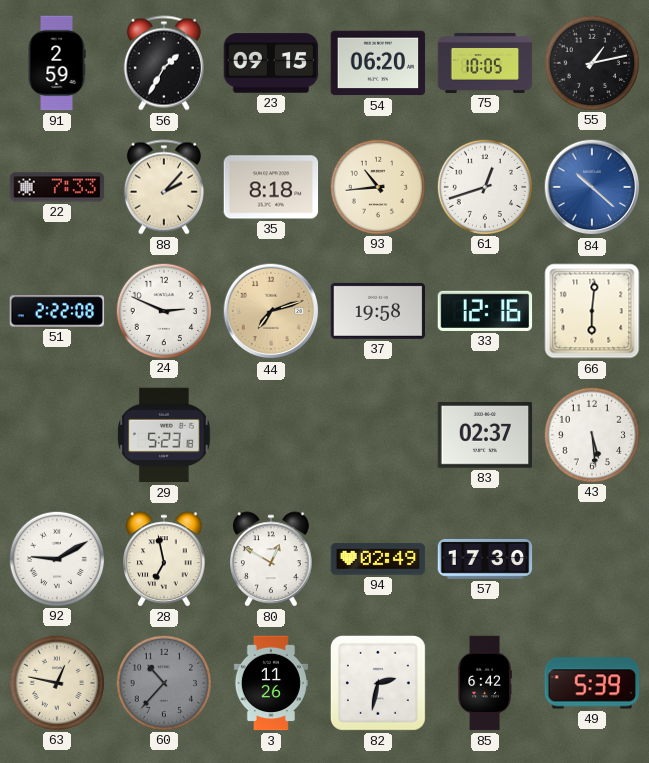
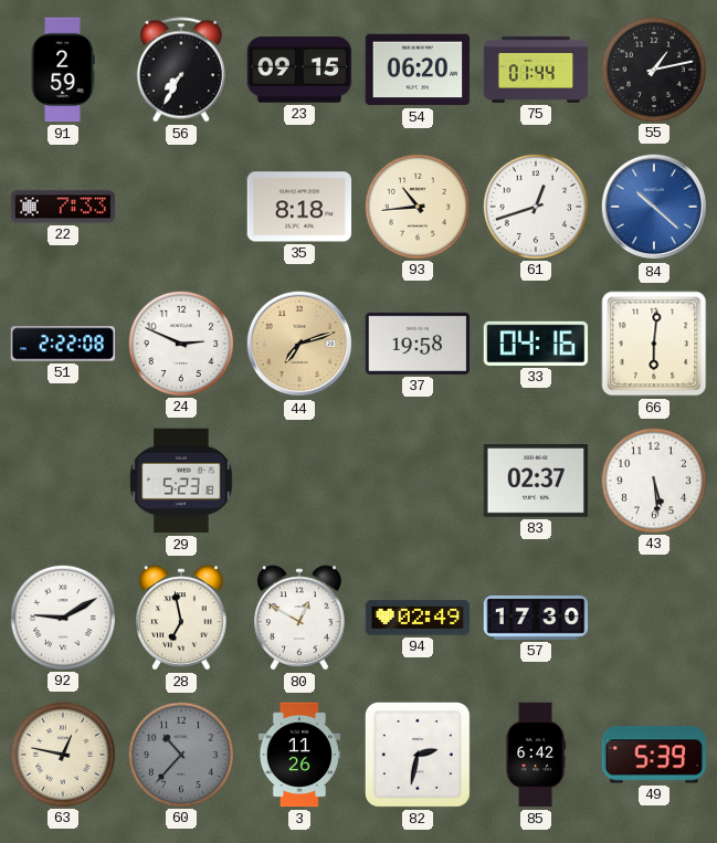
56: 1:35 -> 7:35 (181, 70)
75: 10:05 -> 01:44 (536, 70)
88: 2:07 -> none (164, 187)
33: 12:16 -> 04:16 (536, 344)
